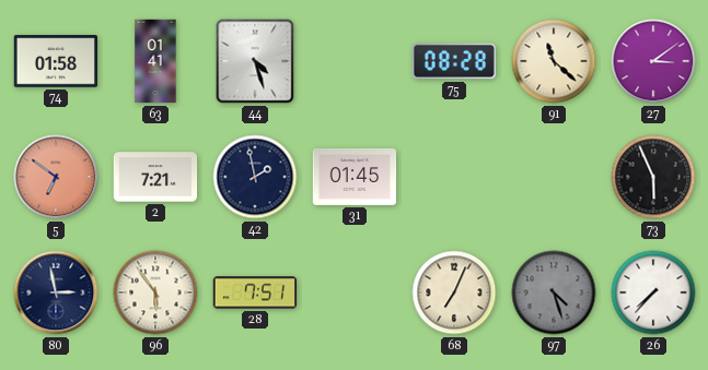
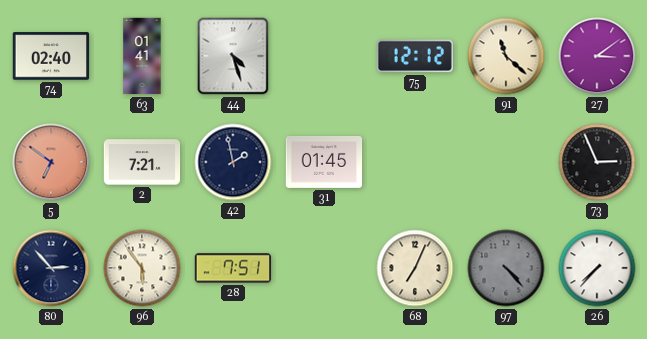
74: 01:58 -> 02:40 (51, 56)
75: 08:28 -> 12:12 (414, 56)
73: 5:56 -> 2:56 (597, 162)
80: 2:58 -> 2:53 (51, 268)
97: 4:27 -> 4:23 (506, 268)
